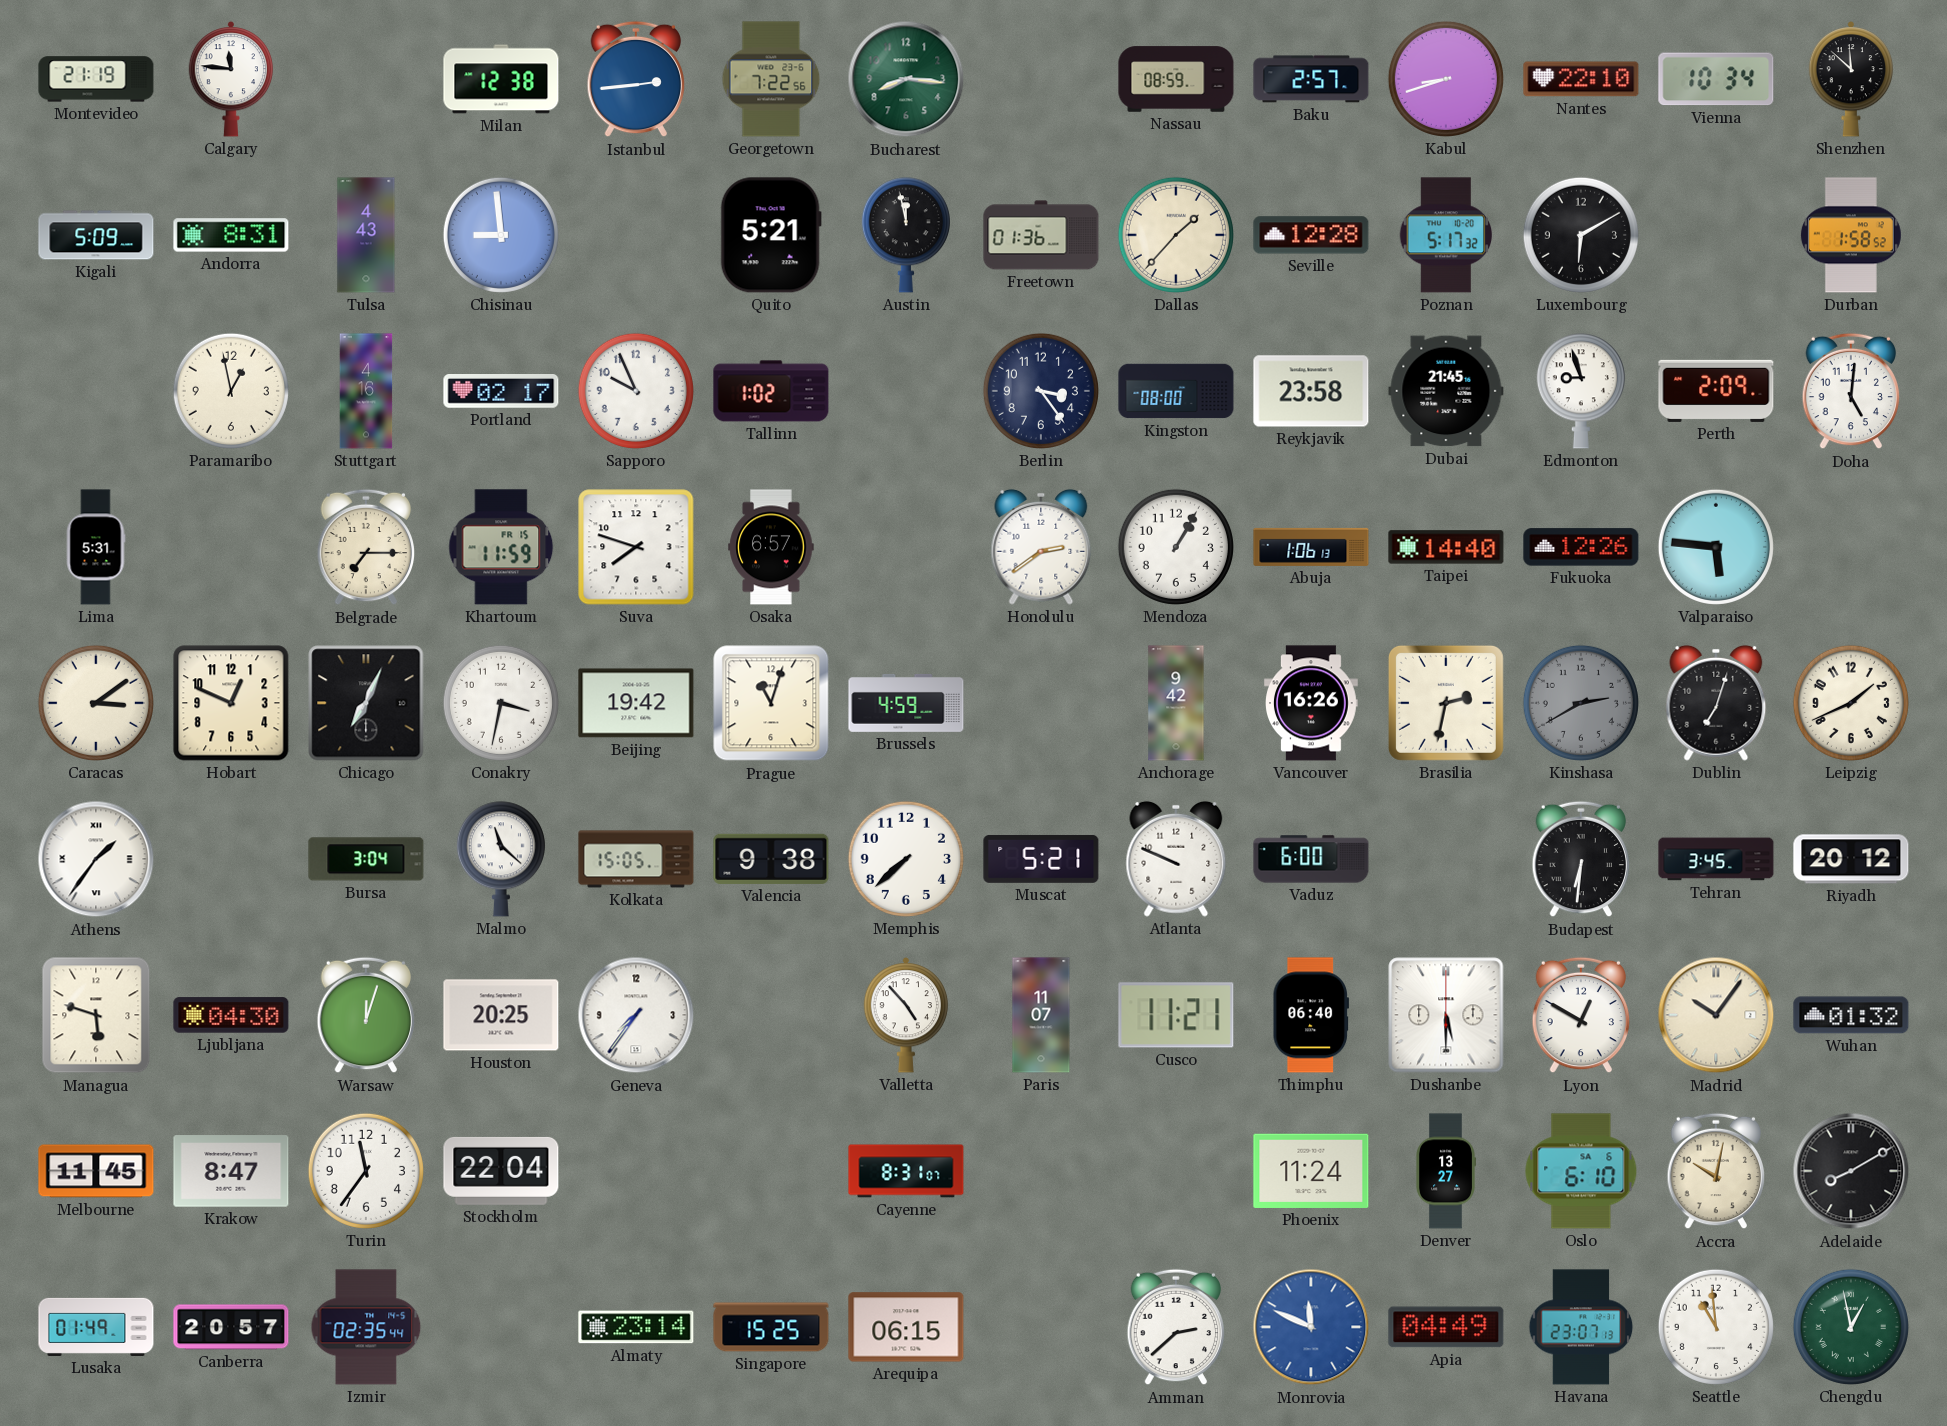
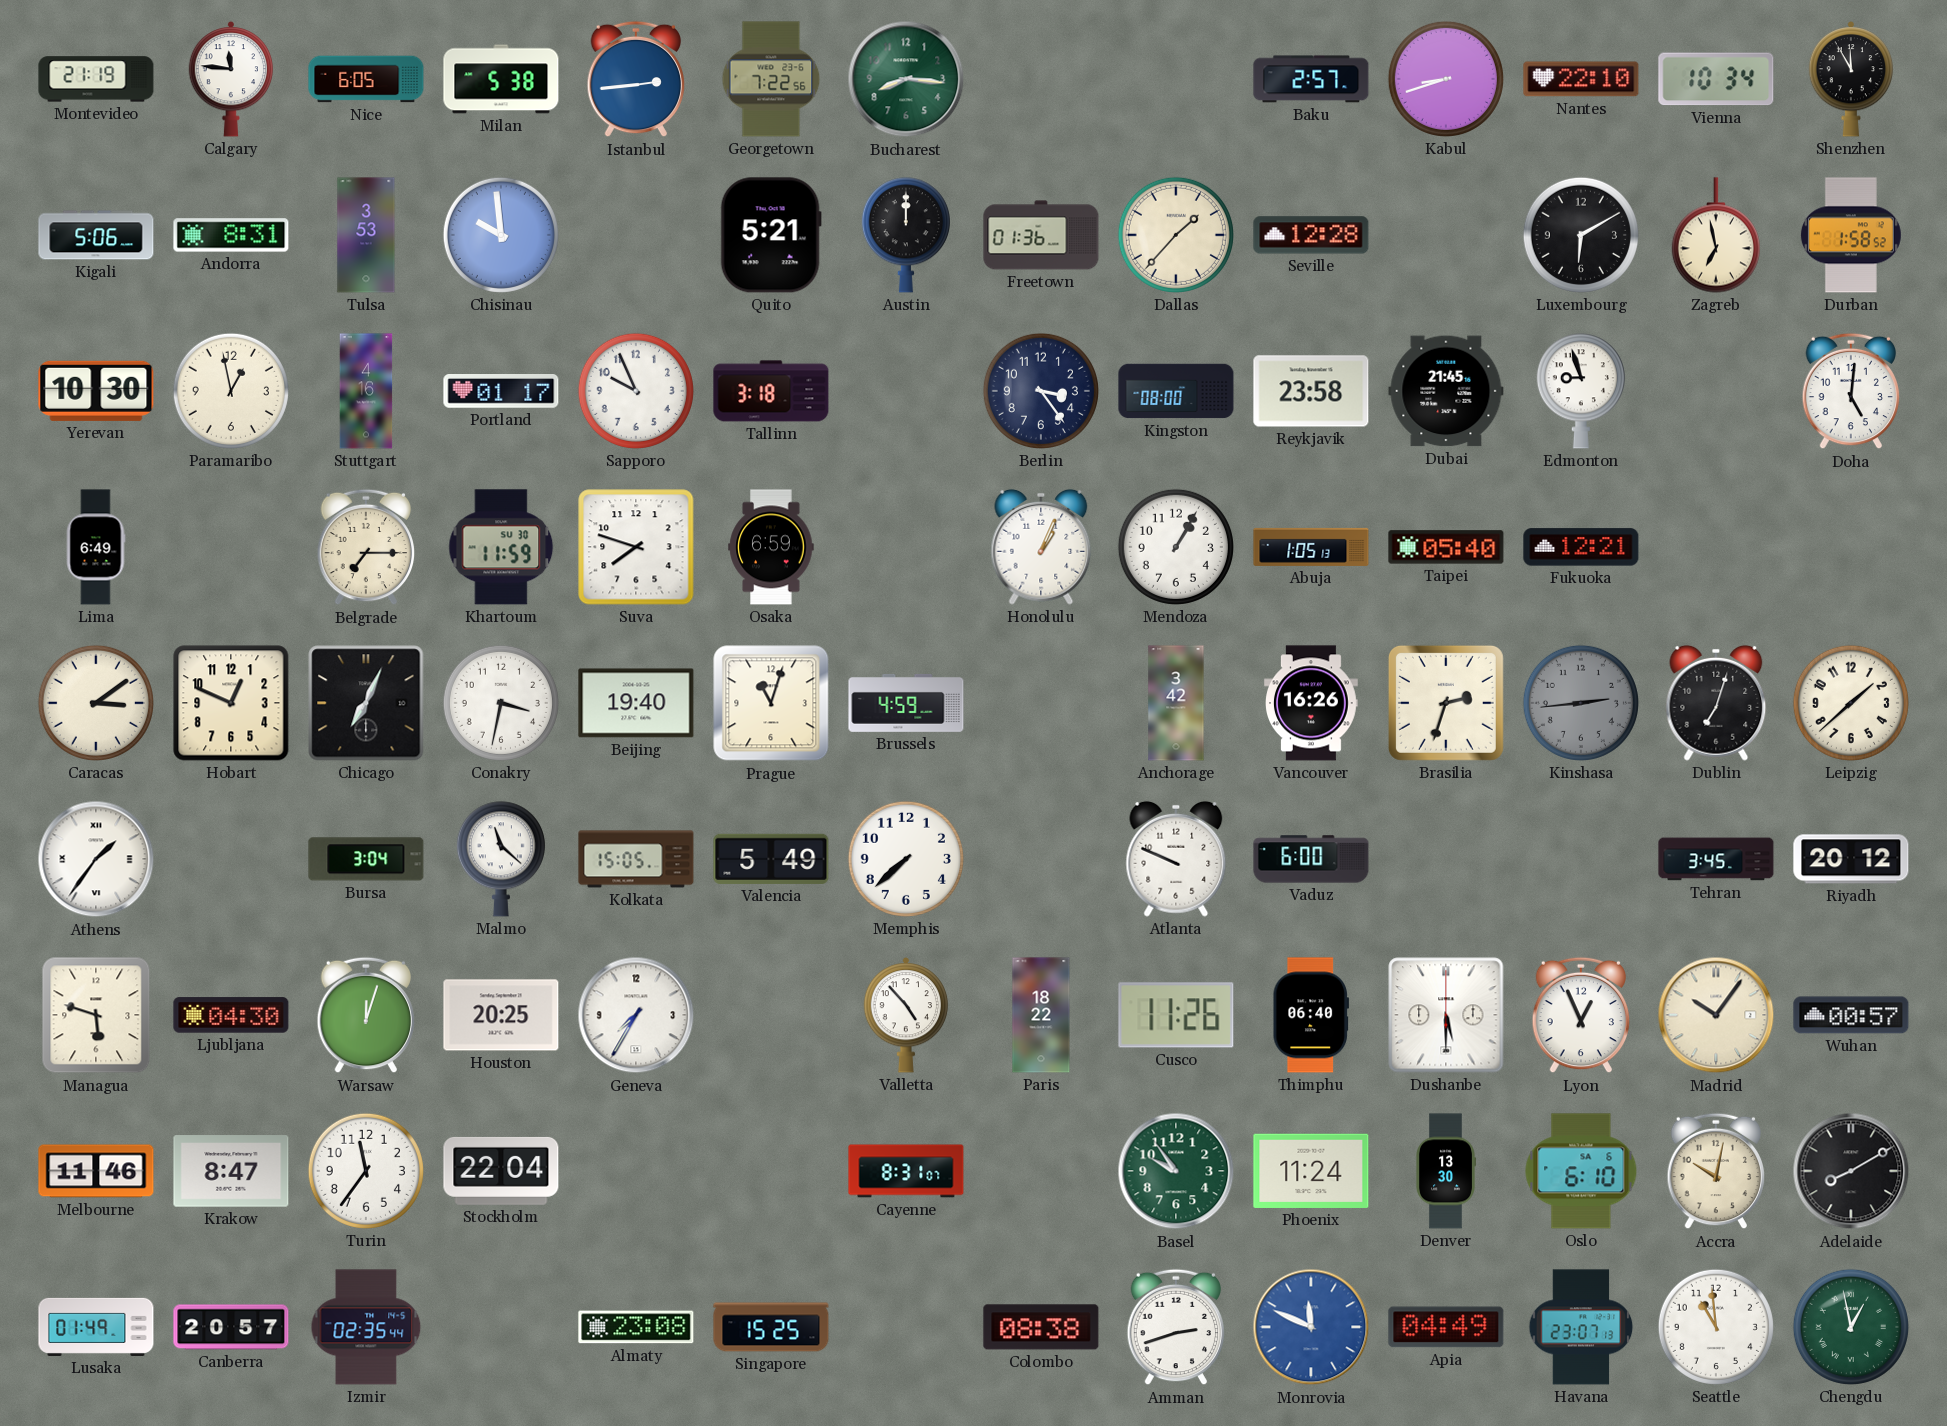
Nice: none -> 6:05 (366, 79)
Milan: 12:38 -> 5:38 (501, 79)
Nassau: 08:59 -> none (1176, 79)
Shenzhen: 11:52 -> 11:55 (1851, 79)
Kigali: 5:09 -> 5:06 (96, 235)
Tulsa: 4:43 -> 3:53 (366, 235)
Chisinau: 8:59 -> 9:59 (501, 235)
Austin: 11:58 -> 12:00 (906, 235)
Poznan: 5:17 -> none (1446, 235)
Zagreb: none -> 6:58 (1716, 235)
Yerevan: none -> 10:30 (96, 391)
Portland: 02:17 -> 01:17 (501, 392)
Tallinn: 1:02 -> 3:18 (771, 391)
Perth: 2:09 -> none (1716, 391)
Lima: 5:31 -> 6:49 (96, 547)
Khartoum date: FR 15 -> SU 30 (501, 547)
Osaka: 6:57 -> 6:59 (771, 547)
Honolulu: 2:39 -> 1:04 (1041, 547)
Abuja: 1:06 -> 1:05 (1311, 547)
Taipei: 14:40 -> 05:40 (1446, 547)
Fukuoka: 12:26 -> 12:21 (1581, 547)
Valparaiso: 5:46 -> none (1716, 547)
Beijing: 19:42 -> 19:40 (636, 703)
Anchorage: 9:42 -> 3:42 (1176, 703)
Brasilia: 2:32 -> 2:33 (1446, 703)
Kinshasa: 2:40 -> 2:44 (1581, 703)
Leipzig: 1:41 -> 1:38 (1851, 703)
Valencia: 9:38 -> 5:49 (771, 859)
Muscat: 5:21 -> none (1041, 859)
Budapest: 6:31 -> none (1581, 859)
Geneva: 7:36 -> 7:35 (636, 1015)
Paris: 11:07 -> 18:22 (1041, 1015)
Cusco: 11:21 -> 11:26 (1176, 1015)
Lyon: 12:50 -> 12:56 (1581, 1015)
Wuhan: 01:32 -> 00:57 (1851, 1015)
Melbourne: 11:45 -> 11:46 (96, 1171)
Basel: none -> 9:54 (1176, 1171)
Denver: 13:27 -> 13:30 (1446, 1171)
Almaty: 23:14 -> 23:08 (636, 1327)
Arequipa: 06:15 -> none (906, 1327)
Colombo: none -> 08:38 (1041, 1327)
Amman: 2:38 -> 2:42 (1176, 1327)
